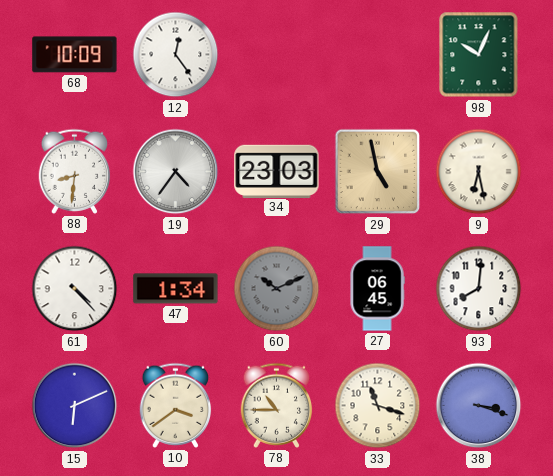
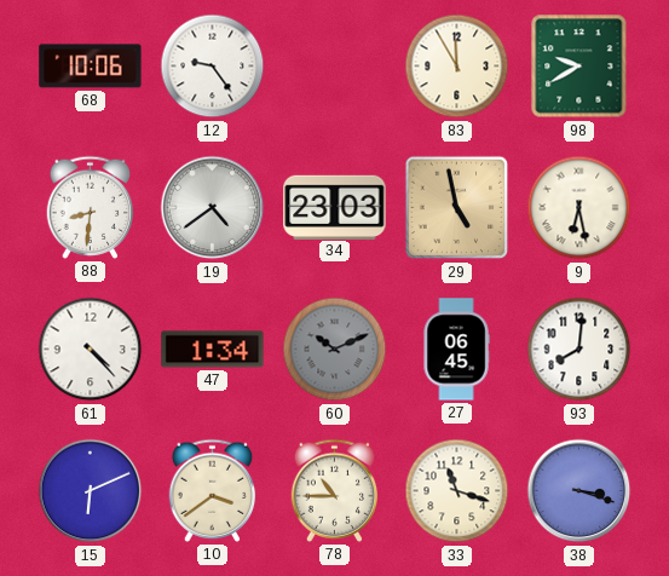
68: 10:09 -> 10:06 (91, 67)
12: 12:24 -> 9:24 (213, 67)
83: none -> 11:55 (457, 67)
98: 10:04 -> 9:40 (579, 67)
19: 4:36 -> 4:39 (213, 208)
